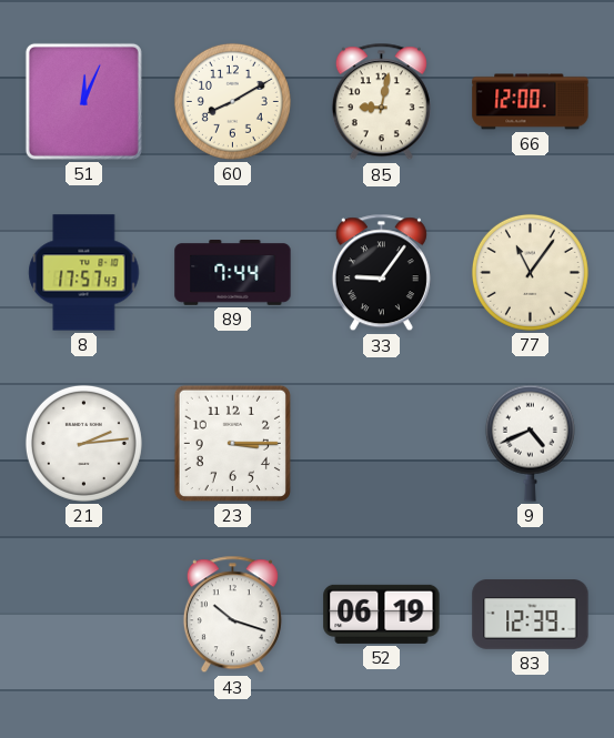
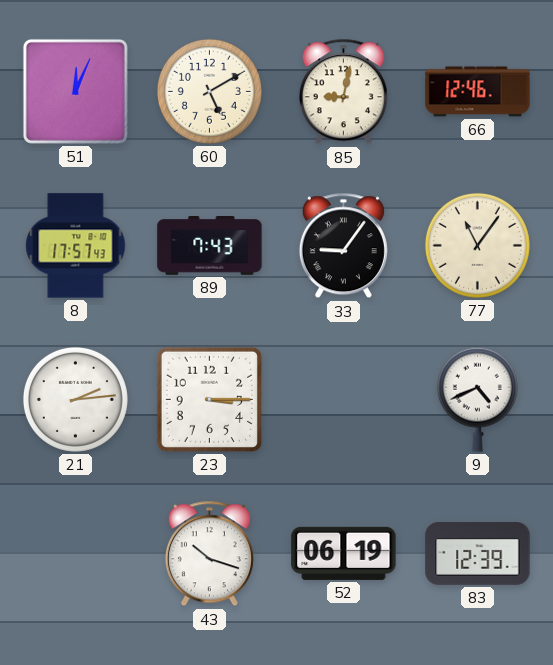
60: 8:10 -> 5:10 (209, 91)
66: 12:00 -> 12:46 (478, 92)
89: 7:44 -> 7:43 (210, 246)
